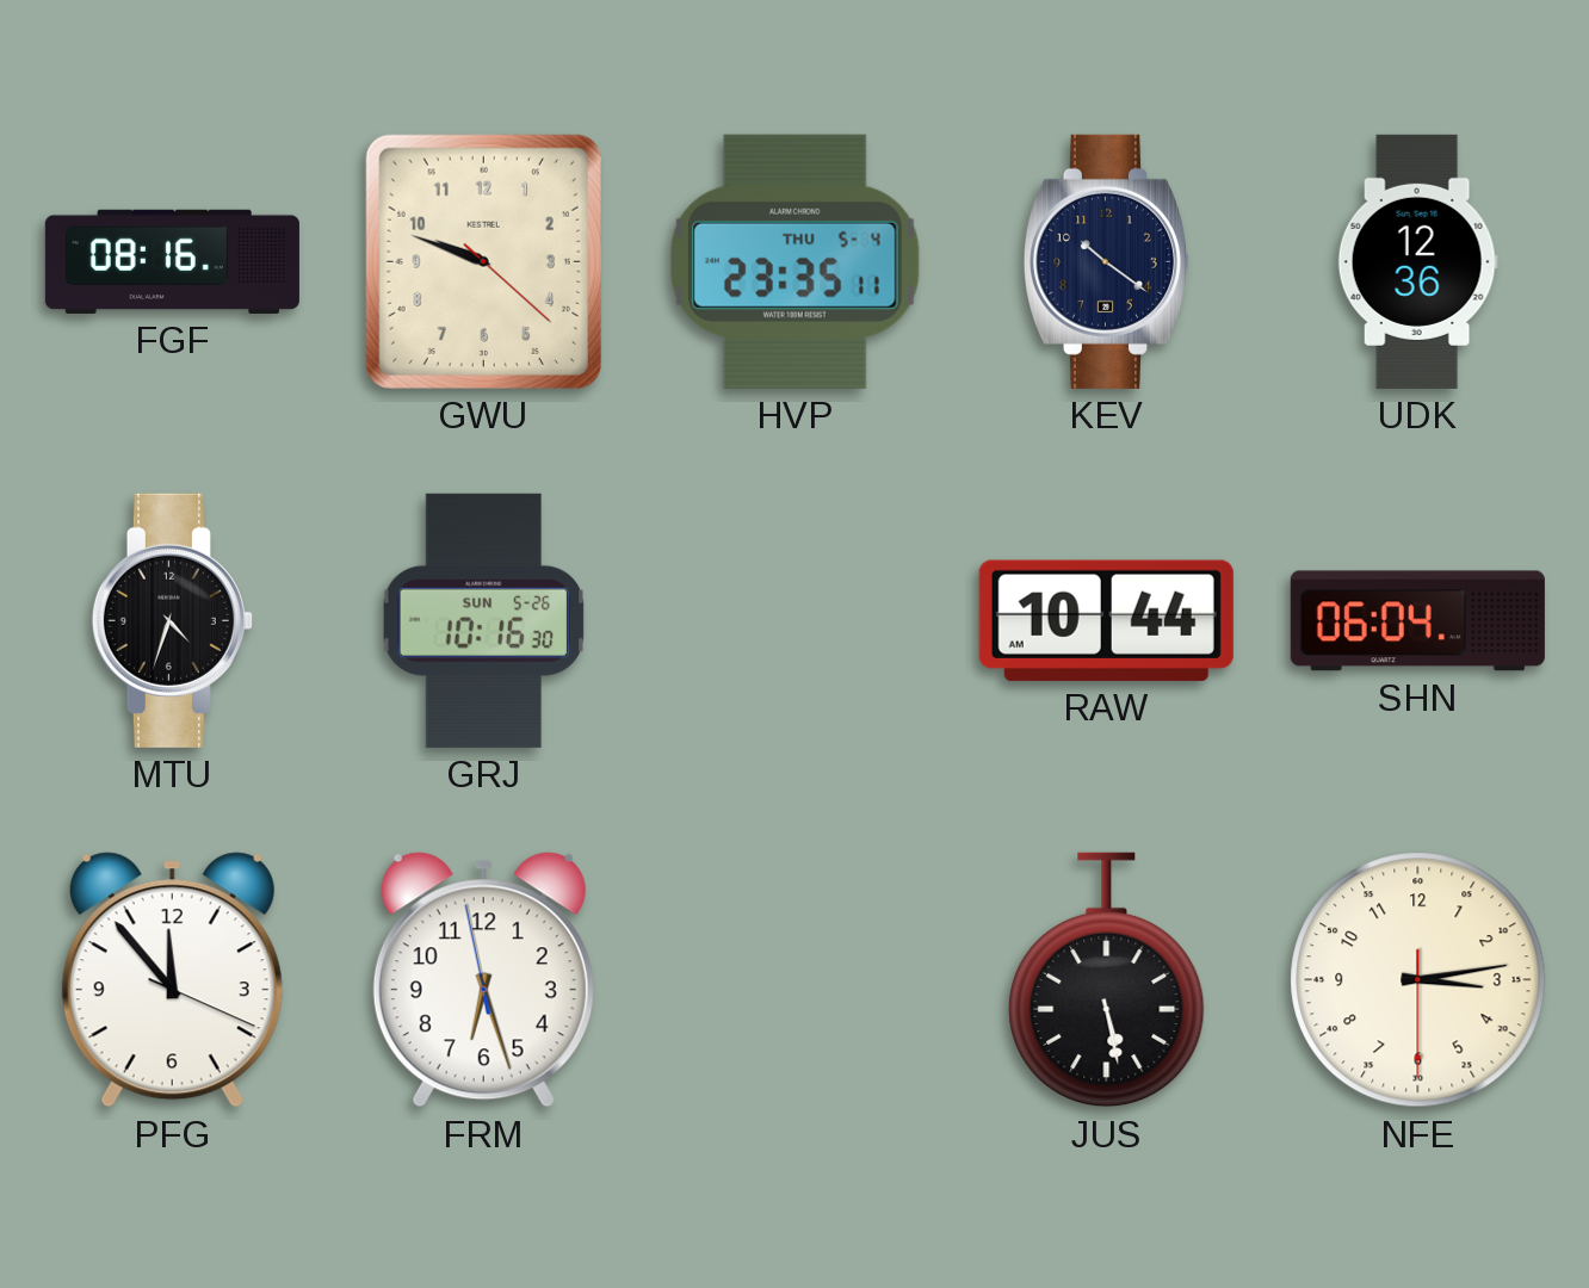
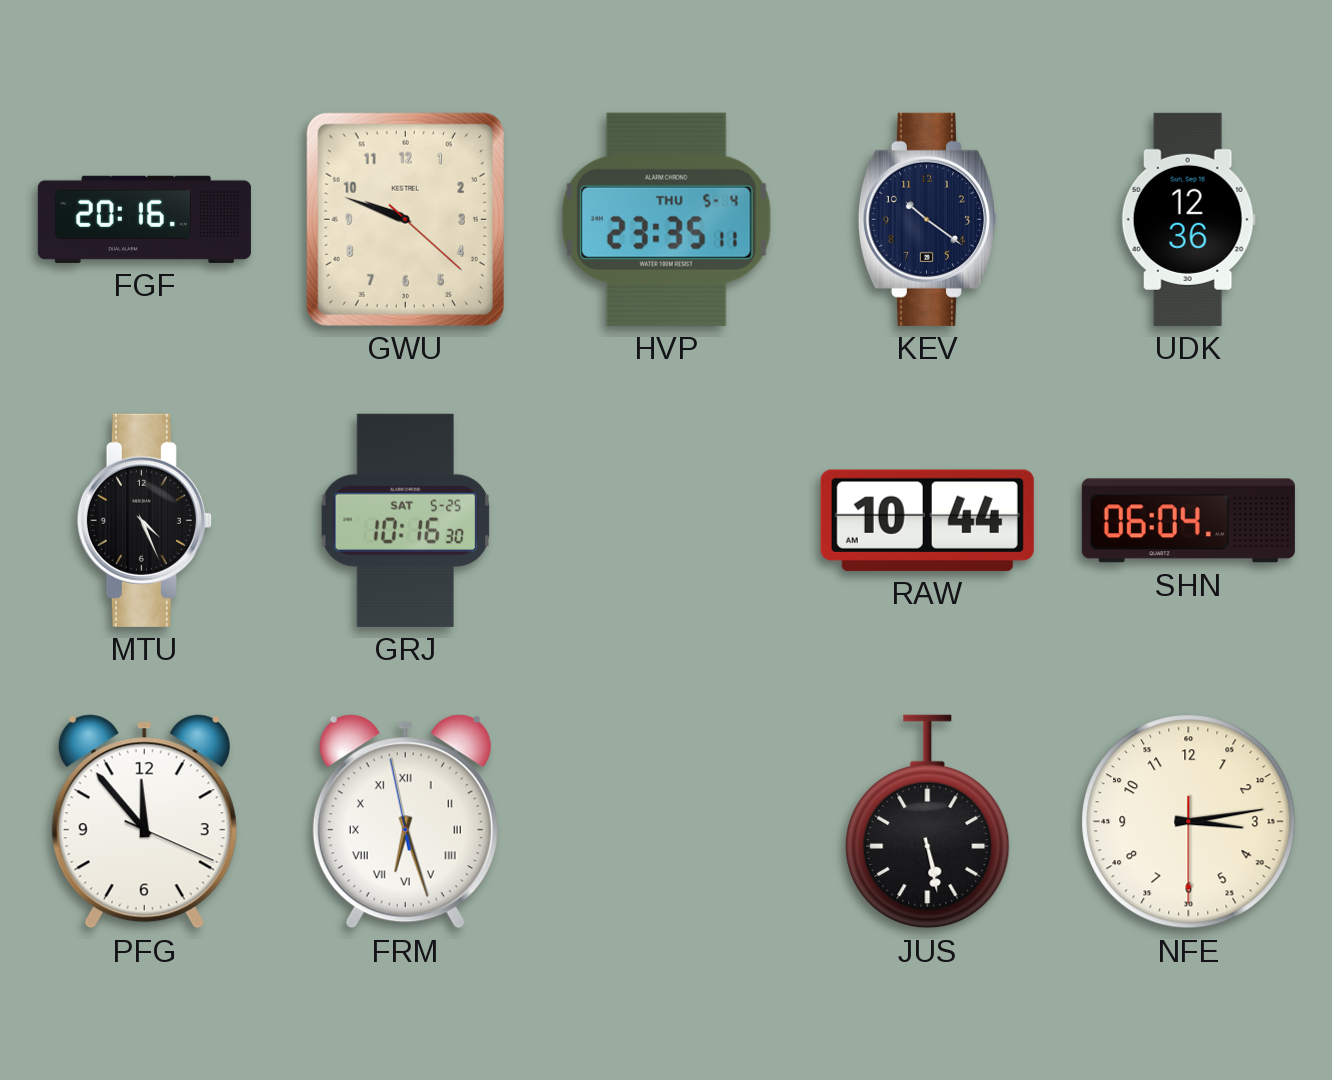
FGF: 08:16 -> 20:16 (144, 219)
MTU: 4:33 -> 4:26 (144, 520)
GRJ date: SUN 5-26 -> SAT 5-25 (406, 520)
FRM numerals: Arabic -> Roman (405, 822)
